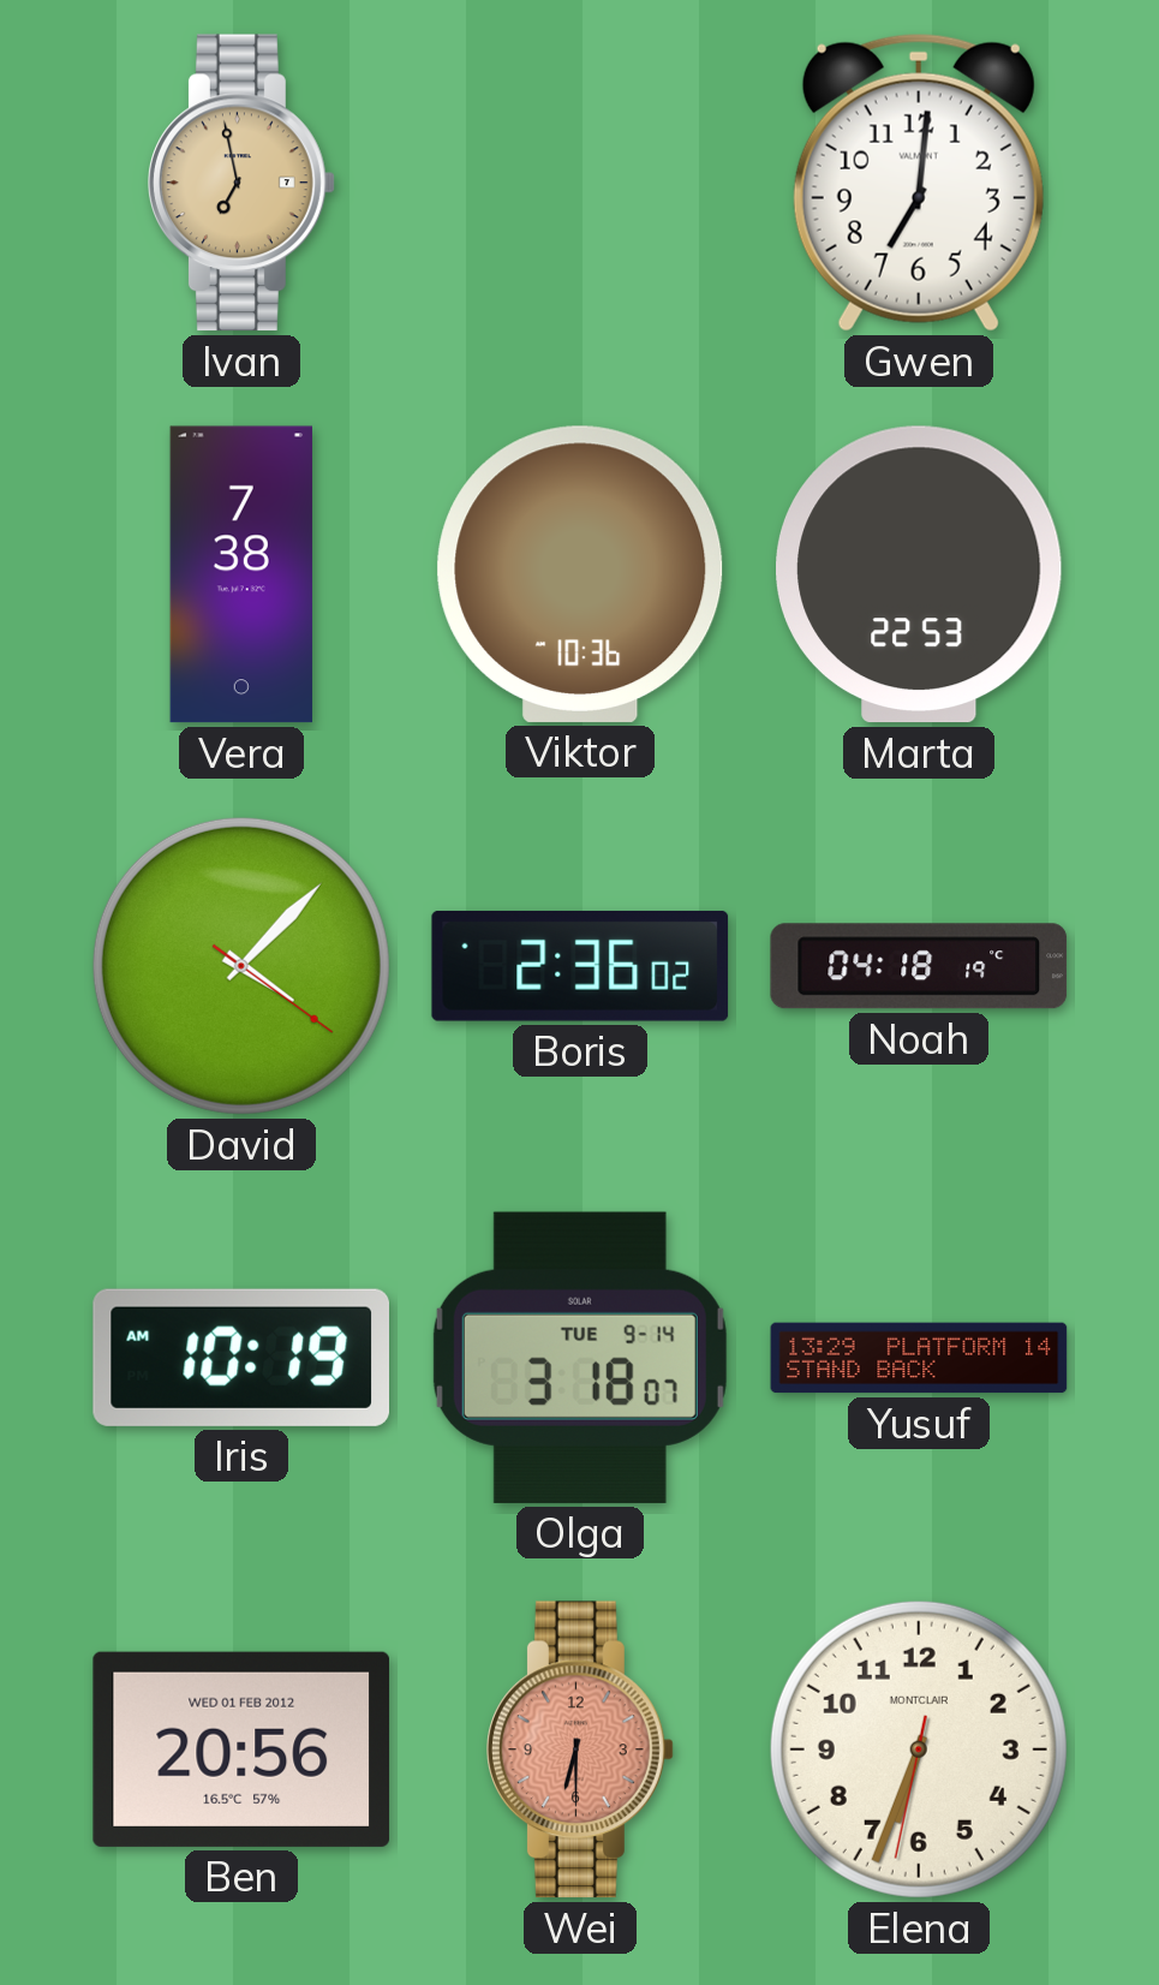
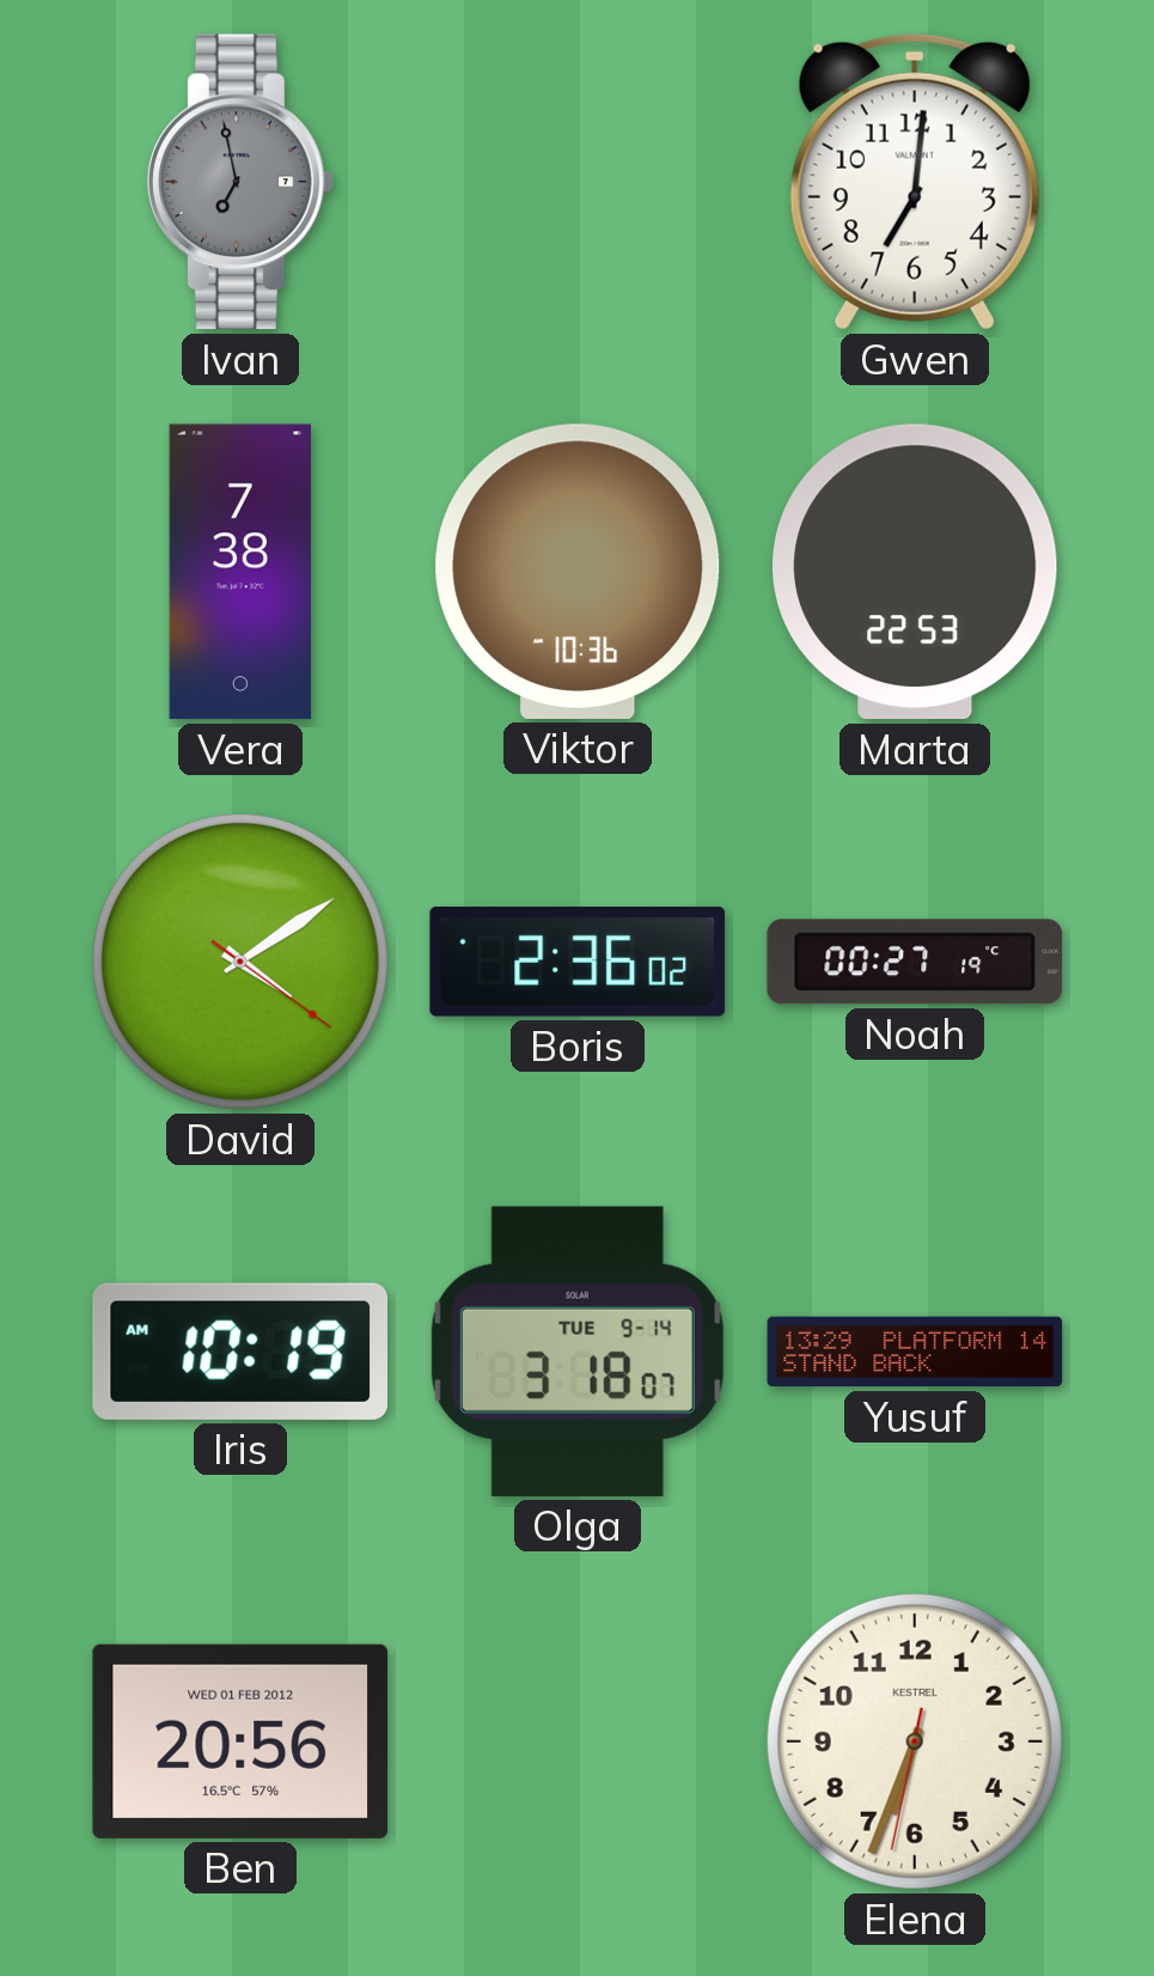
Ivan dial: champagne -> grey (242, 182)
David: 4:07 -> 4:09 (240, 962)
Noah: 04:18 -> 00:27 (915, 962)
Wei: 6:30 -> none (581, 1749)
Elena brand: MONTCLAIR -> KESTREL (915, 1742)
